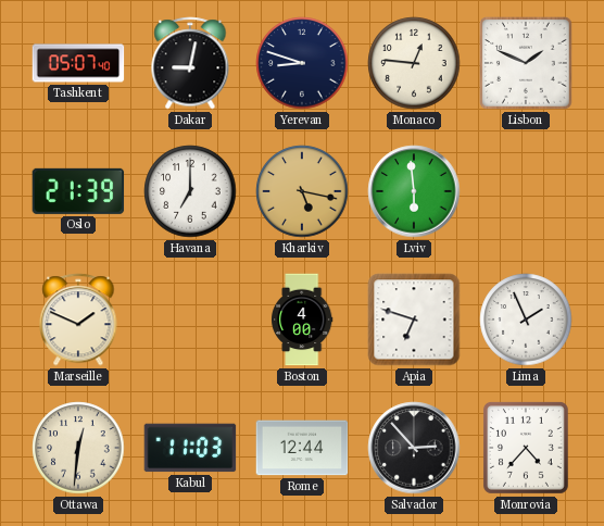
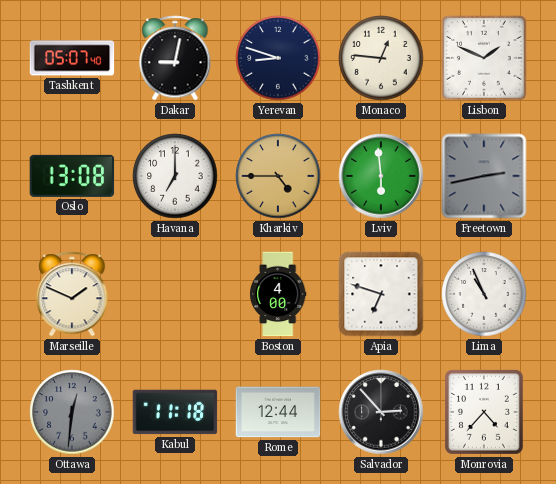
Oslo: 21:39 -> 13:08 (72, 176)
Kharkiv: 5:17 -> 4:45 (278, 176)
Freetown: none -> 2:43 (484, 176)
Lima: 1:56 -> 10:56 (484, 294)
Ottawa dial: cream -> grey (72, 412)
Kabul: 11:03 -> 11:18 (175, 412)
